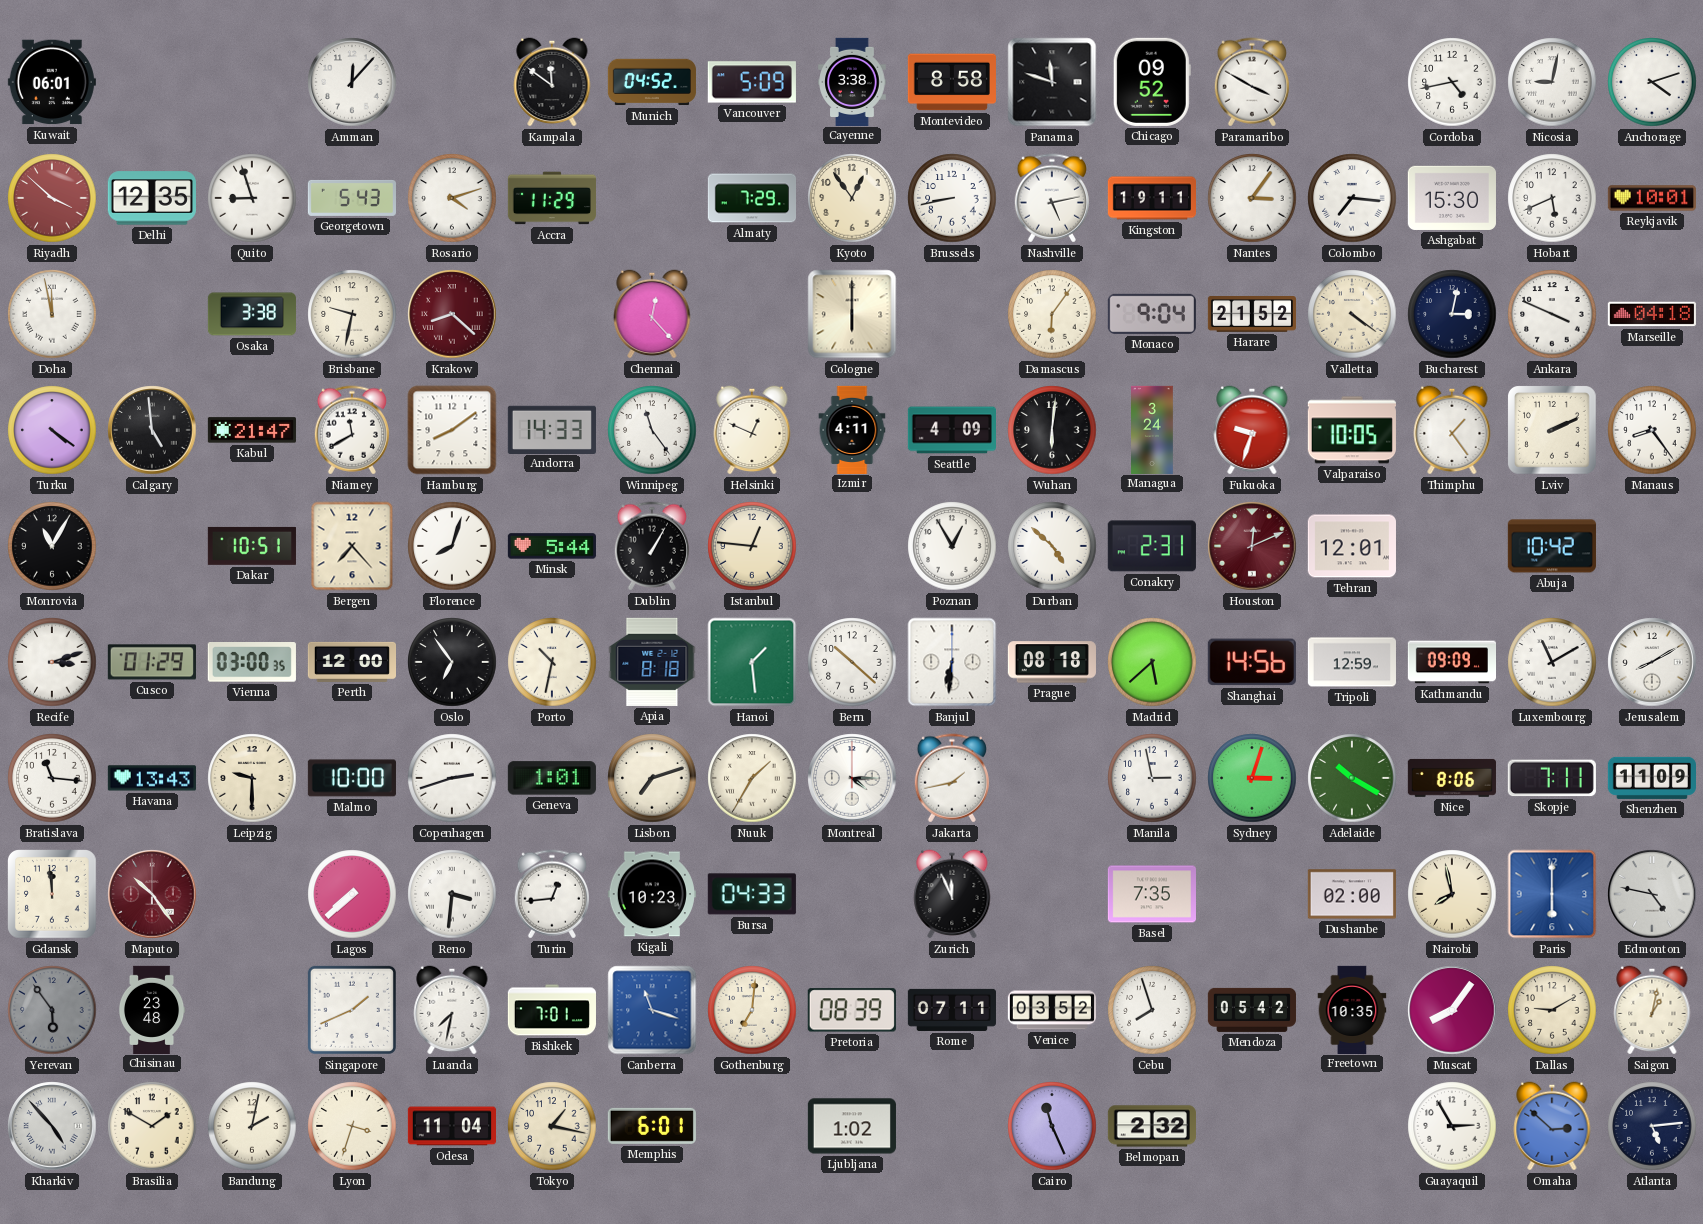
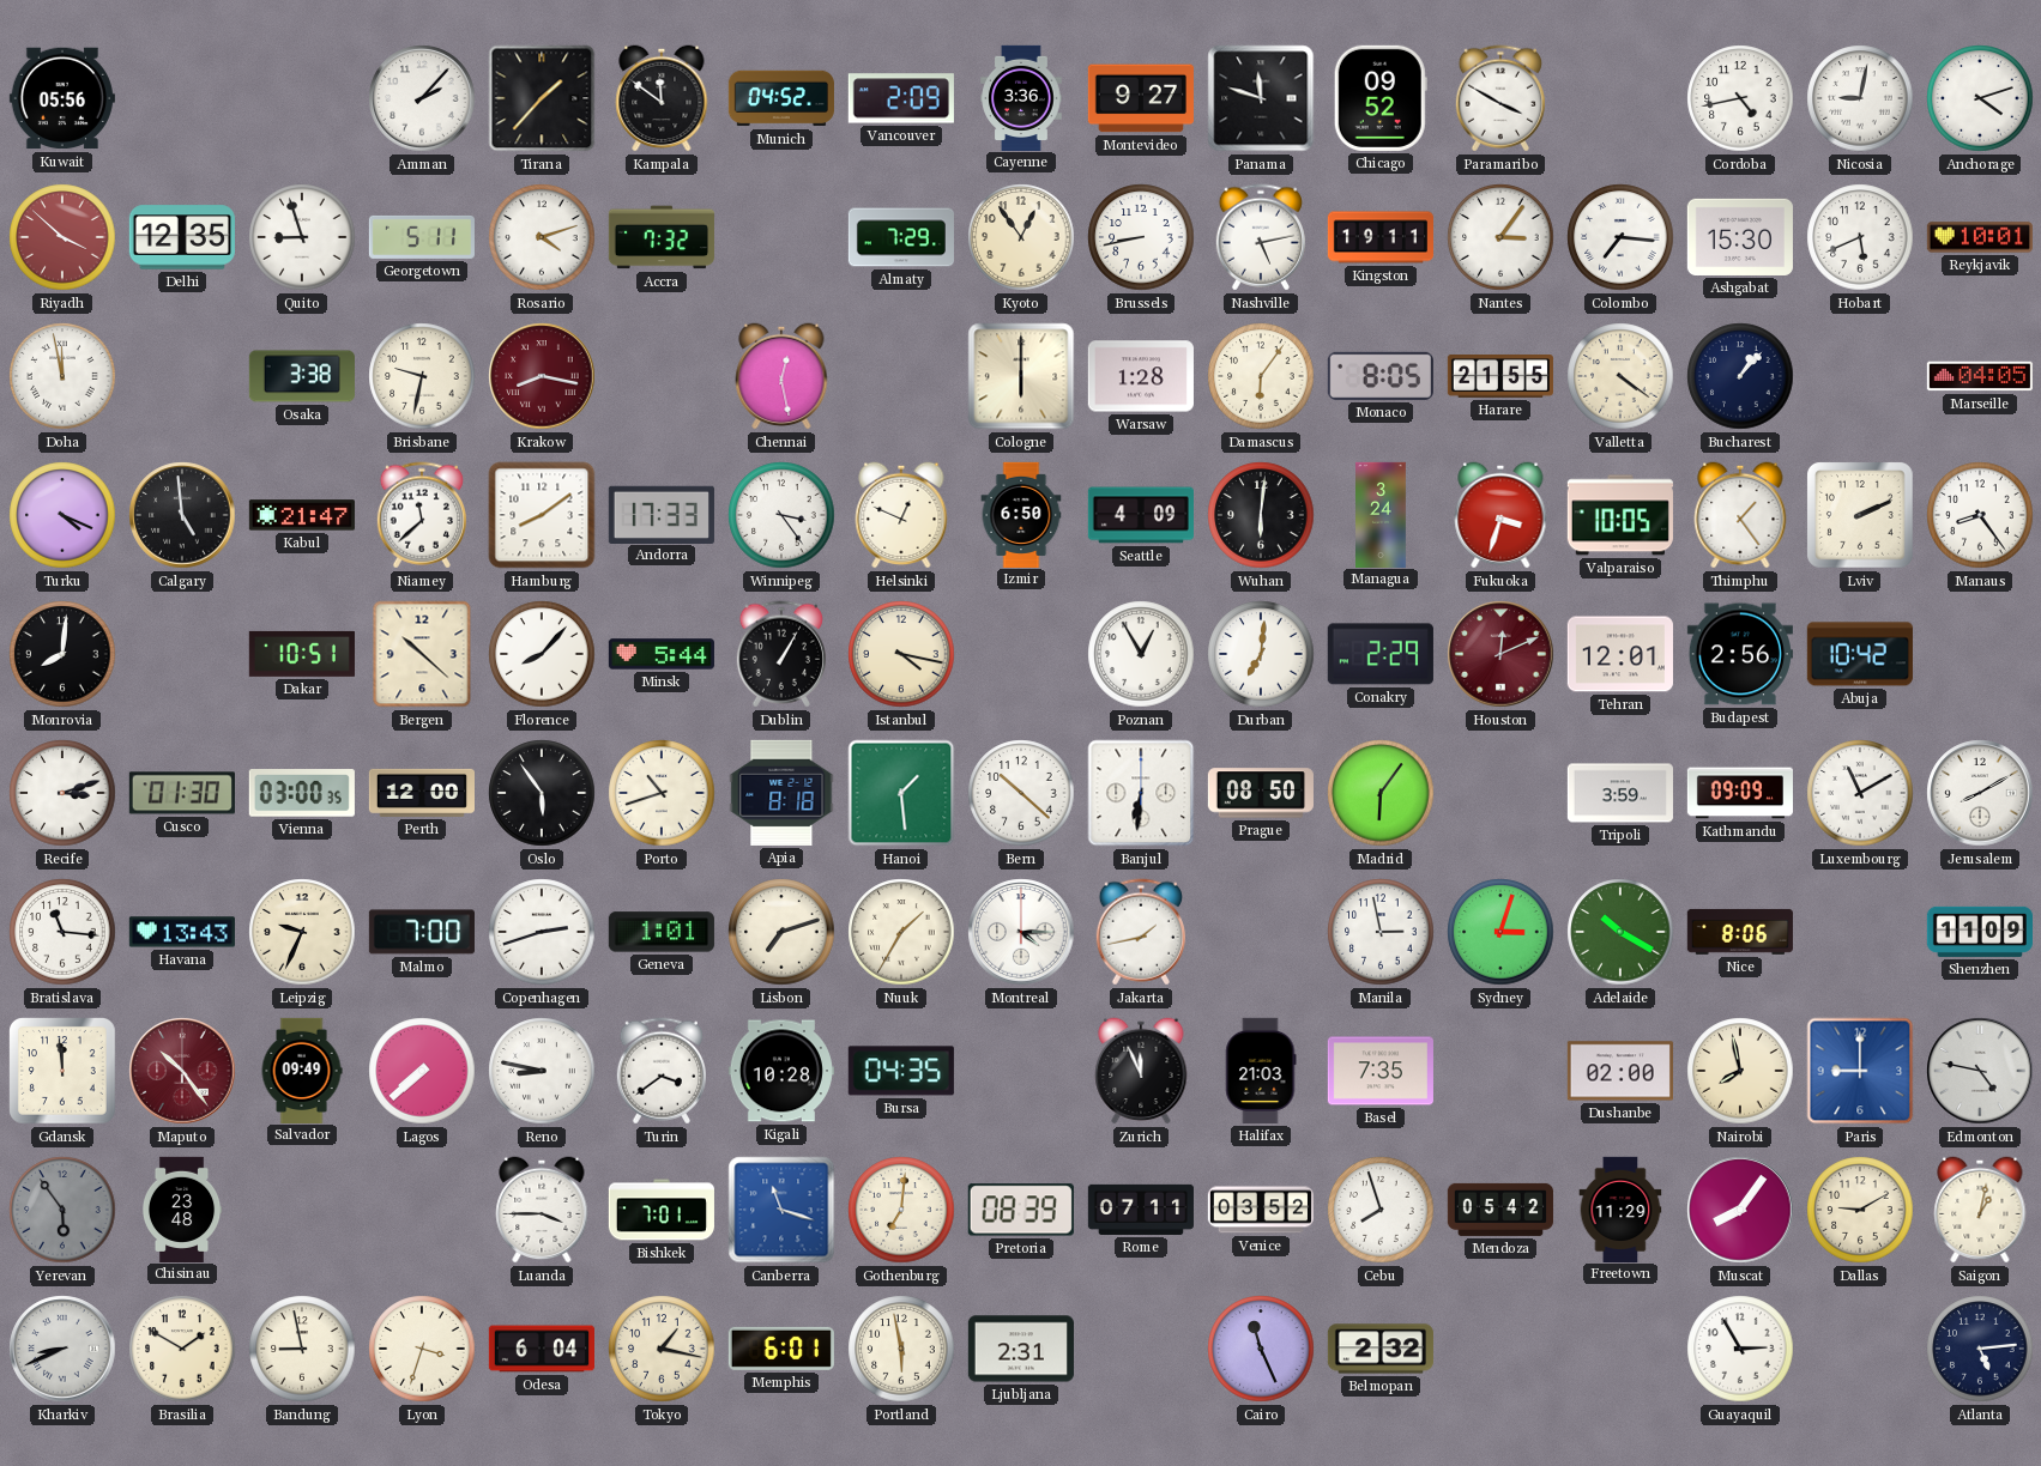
Kuwait: 06:01 -> 05:56 (62, 98)
Amman: 12:07 -> 2:07 (422, 98)
Tirana: none -> 1:37 (542, 98)
Vancouver: 5:09 -> 2:09 (901, 98)
Cayenne: 3:38 -> 3:36 (1021, 97)
Montevideo: 8:58 -> 9:27 (1141, 98)
Georgetown: 5:43 -> 5:11 (422, 237)
Accra: 11:29 -> 7:32 (660, 237)
Krakow: 8:22 -> 8:17 (542, 376)
Chennai: 12:23 -> 12:28 (781, 376)
Warsaw: none -> 1:28 (1141, 376)
Monaco: 9:04 -> 8:05 (1381, 376)
Harare: 21:52 -> 21:55 (1500, 377)
Bucharest: 3:02 -> 1:07 (1740, 376)
Ankara: 3:49 -> none (1552, 314)
Marseille: 04:18 -> 04:05 (1980, 376)
Turku: 4:21 -> 4:19 (62, 515)
Niamey: 11:40 -> 11:38 (422, 515)
Andorra: 14:33 -> 17:33 (662, 514)
Winnipeg: 11:24 -> 3:24 (781, 515)
Izmir: 4:11 -> 6:50 (1021, 514)
Fukuoka: 9:33 -> 3:33 (1500, 515)
Monrovia: 11:05 -> 8:01 (62, 654)
Bergen: 7:23 -> 10:22 (422, 654)
Florence: 8:03 -> 8:07 (542, 654)
Istanbul: 12:46 -> 4:17 (901, 654)
Durban: 4:52 -> 7:01 (1261, 654)
Conakry: 2:31 -> 2:29 (1381, 654)
Budapest: none -> 2:56 (1740, 654)
Cusco: 01:29 -> 01:30 (182, 793)
Oslo: 6:54 -> 5:54 (542, 793)
Porto: 10:32 -> 10:42 (662, 793)
Prague: 08:18 -> 08:50 (1261, 793)
Madrid: 5:38 -> 6:06 (1381, 793)
Shanghai: 14:56 -> none (1252, 662)
Tripoli: 12:59 -> 3:59 (1620, 793)
Leipzig: 9:30 -> 9:34 (302, 932)
Malmo: 10:00 -> 7:00 (422, 932)
Skopje: 7:11 -> none (1552, 778)
Salvador: none -> 09:49 (302, 1070)
Reno: 3:31 -> 8:47 (542, 1071)
Turin: 12:44 -> 3:39 (662, 1071)
Kigali: 10:23 -> 10:28 (781, 1071)
Bursa: 04:33 -> 04:35 (901, 1071)
Halifax: none -> 21:03 (1261, 1071)
Paris: 6:00 -> 9:00 (1860, 1071)
Singapore: 1:41 -> none (352, 1010)
Luanda: 7:32 -> 3:45 (542, 1210)
Freetown: 10:35 -> 11:29 (1620, 1208)
Kharkiv: 4:53 -> 8:41 (62, 1349)
Bandung: 2:02 -> 8:58 (302, 1349)
Odesa: 11:04 -> 6:04 (541, 1349)
Portland: none -> 5:58 (901, 1349)
Ljubljana: 1:02 -> 2:31 (1021, 1349)
Omaha: 2:52 -> none (1552, 1126)
